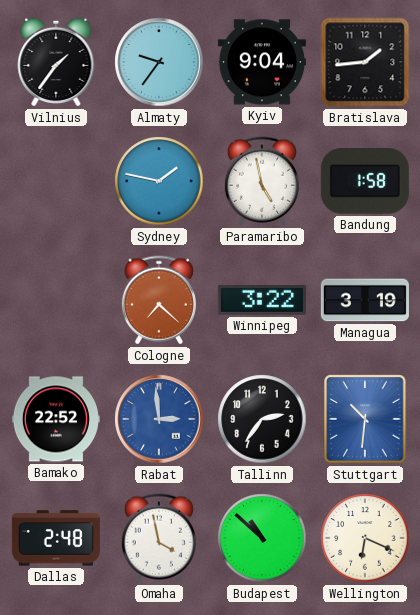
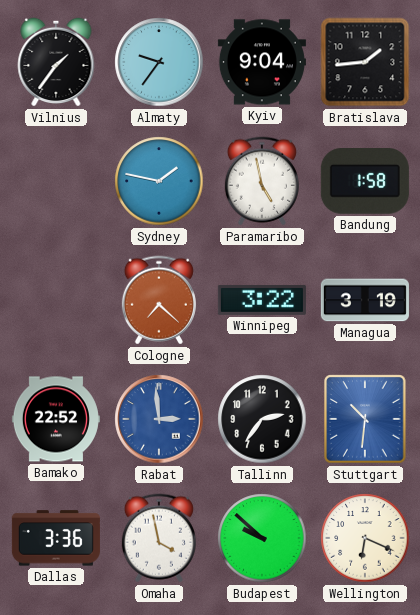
Dallas: 2:48 -> 3:36 (56, 538)
Budapest: 10:52 -> 9:52 (262, 538)
